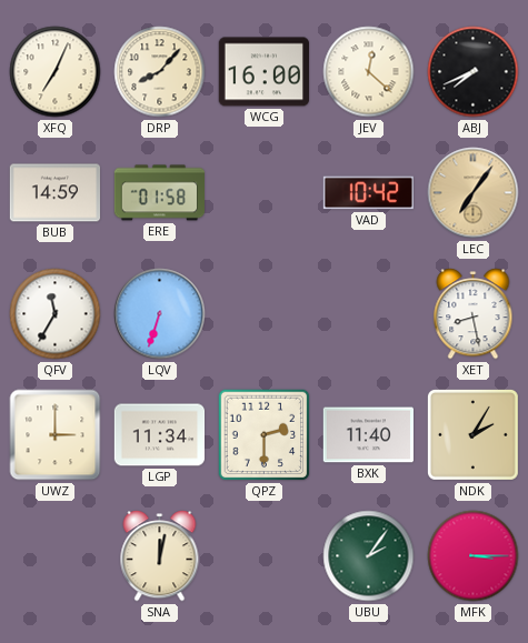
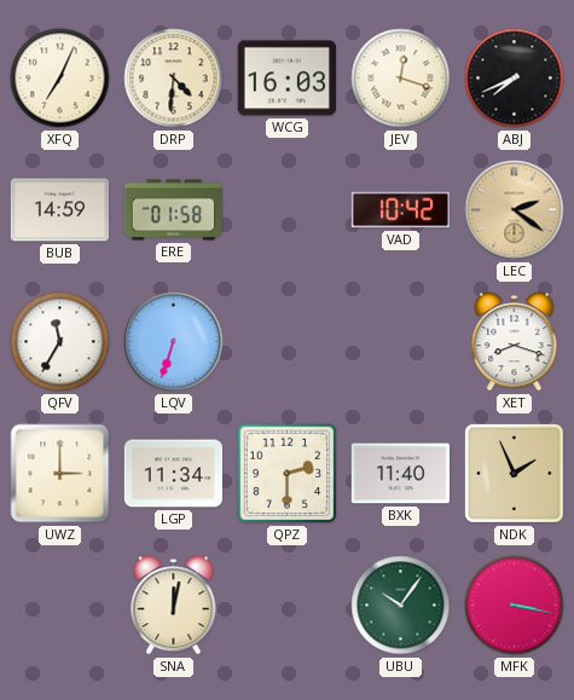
DRP: 8:07 -> 4:31 (174, 79)
WCG: 16:00 -> 16:03 (286, 79)
JEV: 12:22 -> 12:18 (401, 79)
LEC: 7:06 -> 2:21 (515, 210)
XET: 8:28 -> 8:18 (515, 342)
NDK: 2:05 -> 1:56 (514, 473)
UBU: 2:06 -> 10:06 (401, 606)
MFK: 3:15 -> 3:17 (515, 606)
